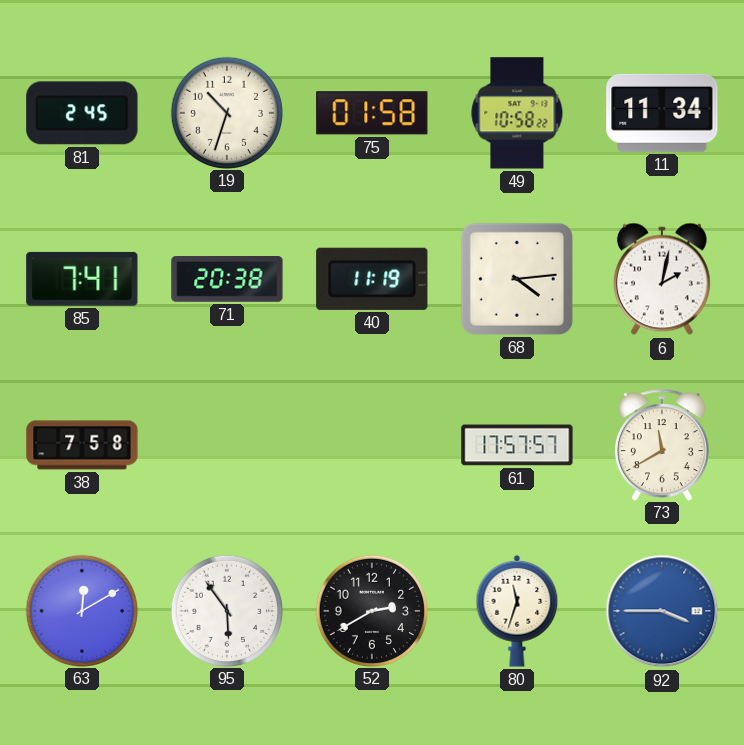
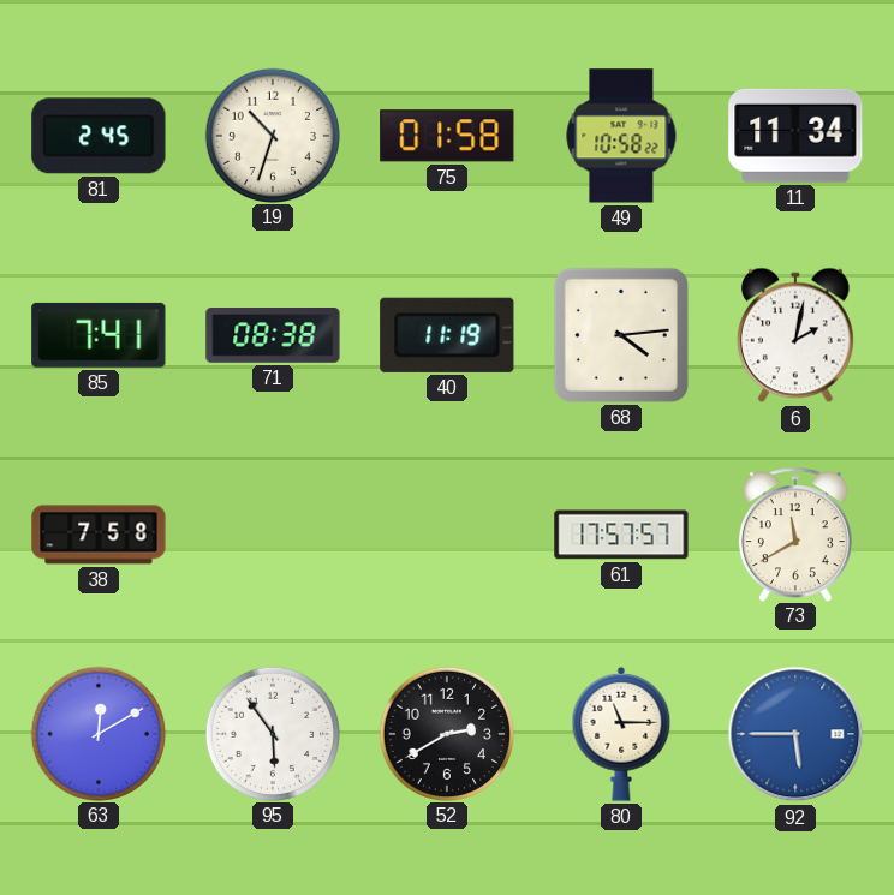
71: 20:38 -> 08:38 (273, 335)
80: 11:33 -> 11:15 (621, 734)
92: 3:45 -> 5:45 (795, 734)
